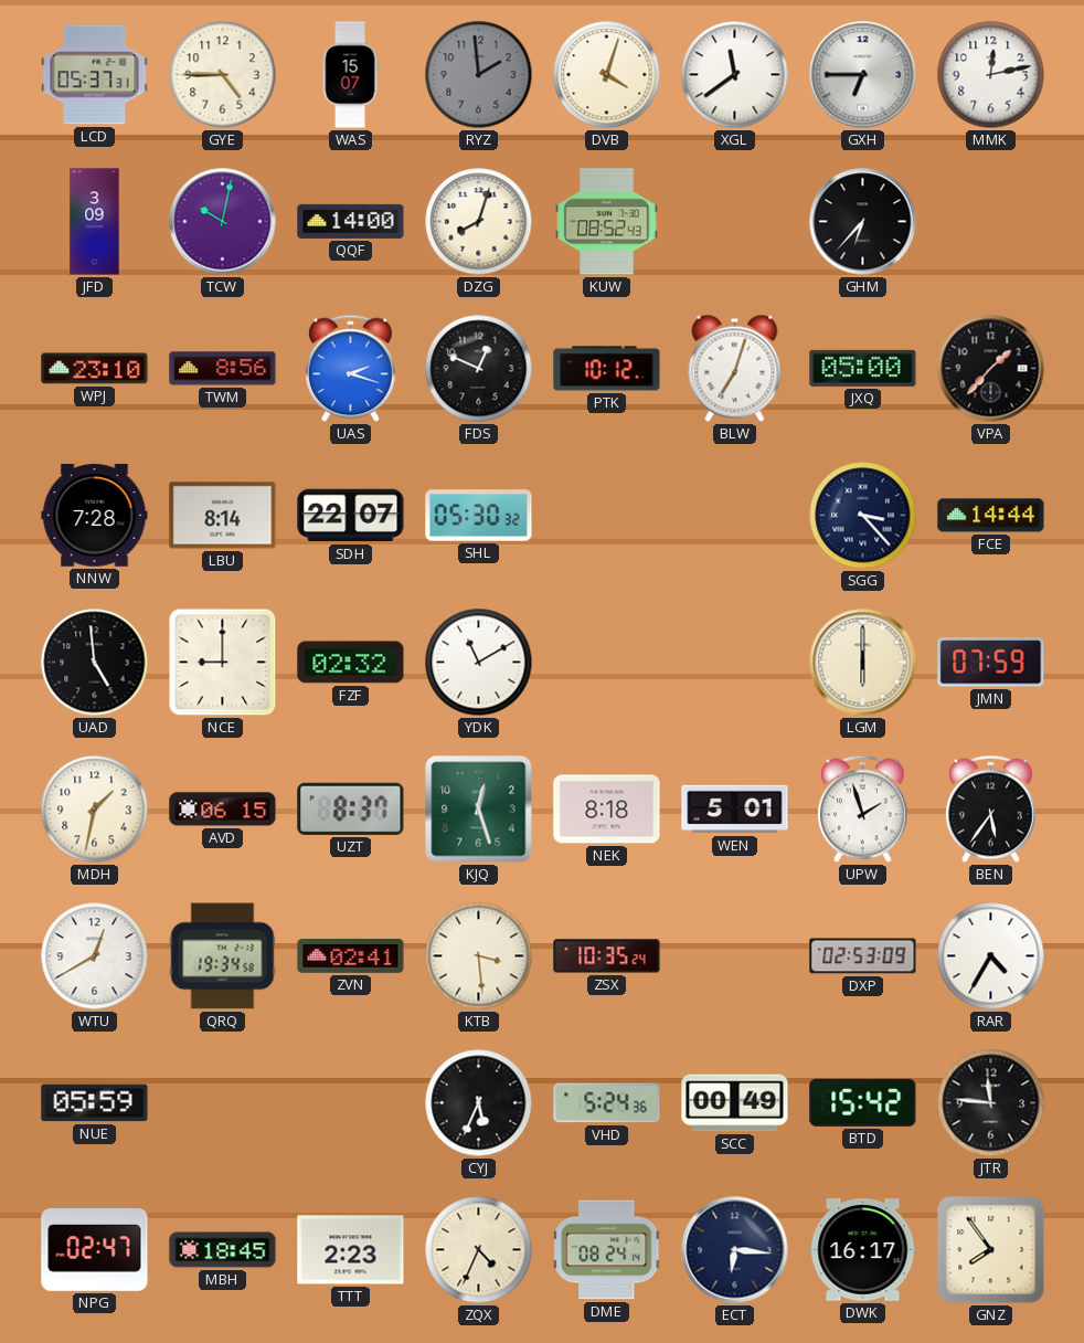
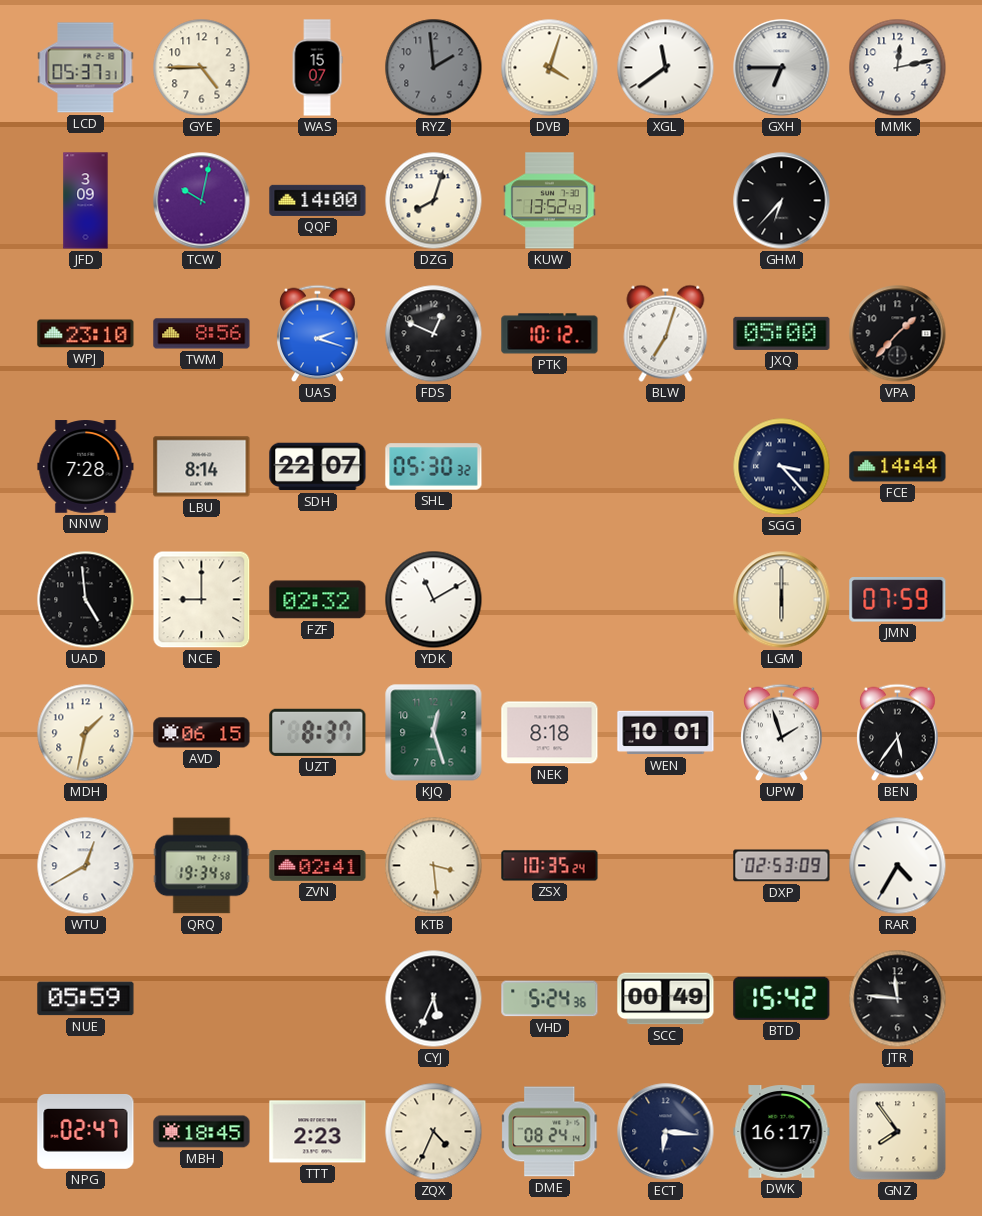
KUW: 08:52 -> 13:52 (550, 201)
WEN: 5:01 -> 10:01 (666, 733)
